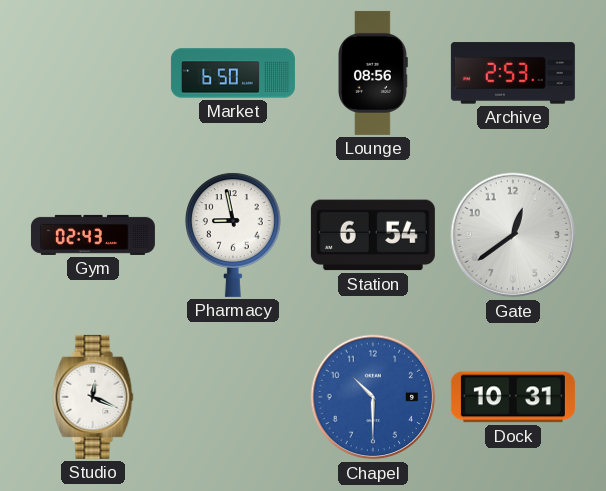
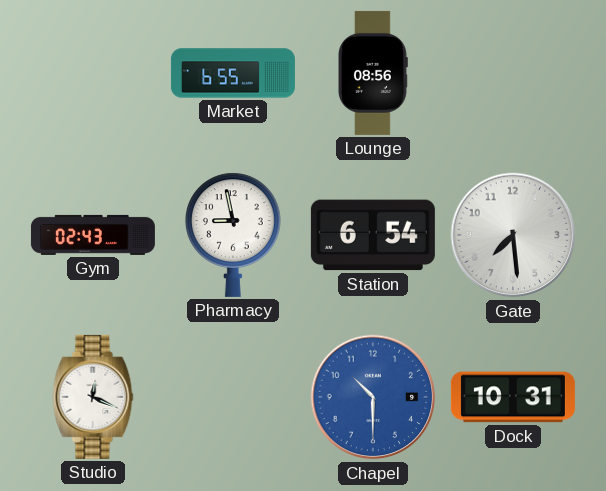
Market: 6:50 -> 6:55 (233, 73)
Archive: 2:53 -> none (513, 73)
Gate: 12:39 -> 7:29 (513, 235)
